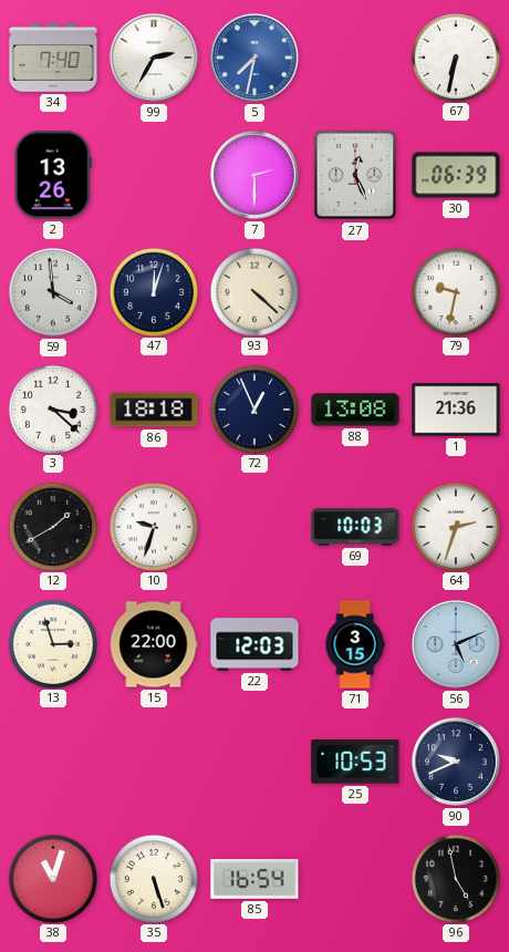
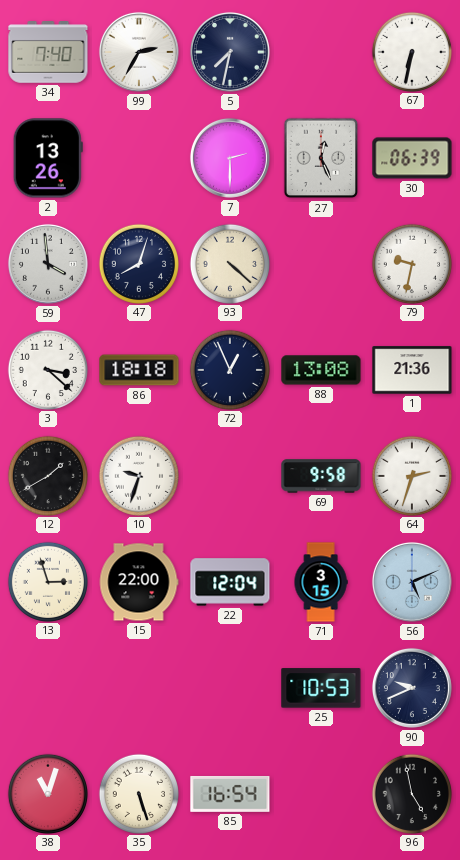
5 dial: blue -> navy (230, 52)
47: 12:03 -> 8:03 (138, 263)
69: 10:03 -> 9:58 (321, 476)
22: 12:03 -> 12:04 (230, 582)
